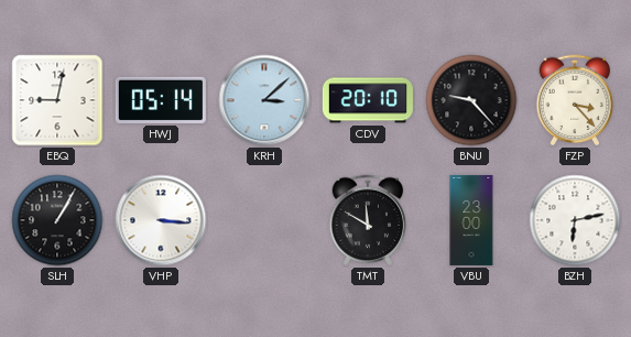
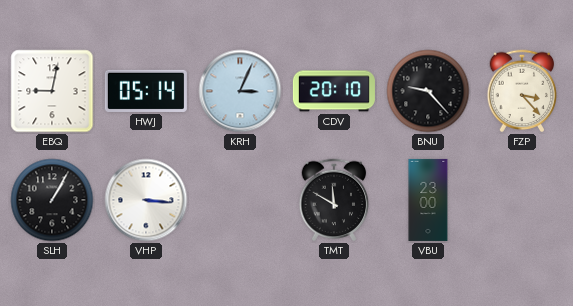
KRH: 3:08 -> 3:04 (240, 91)
BZH: 6:13 -> none (575, 220)
